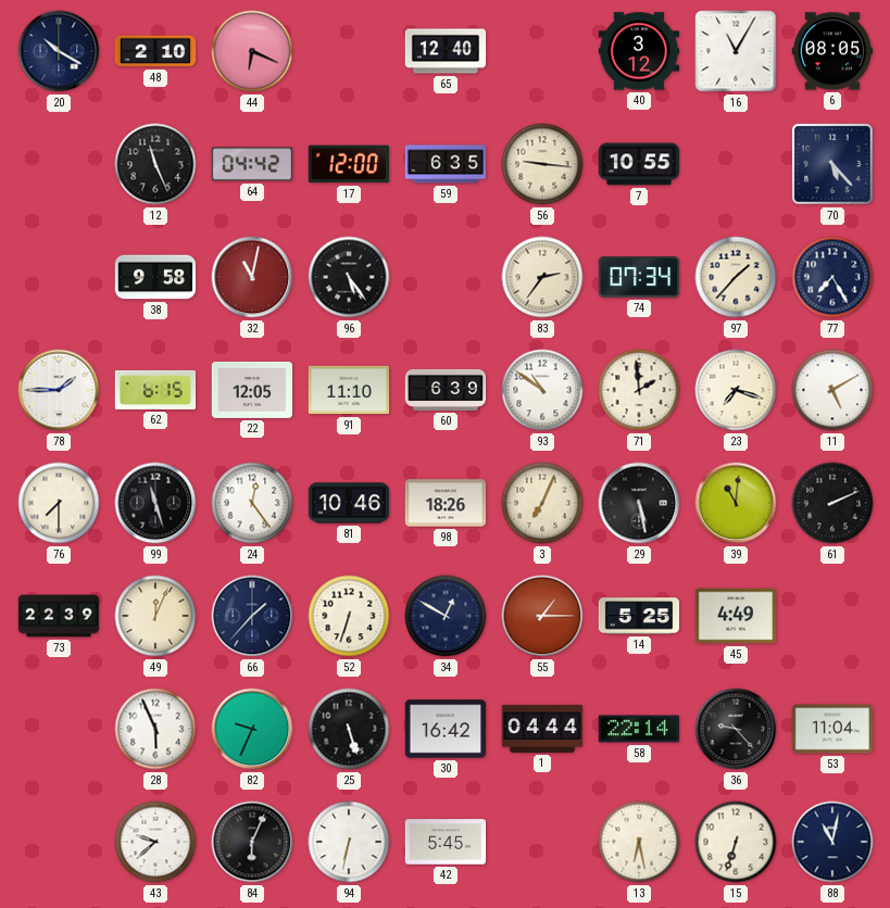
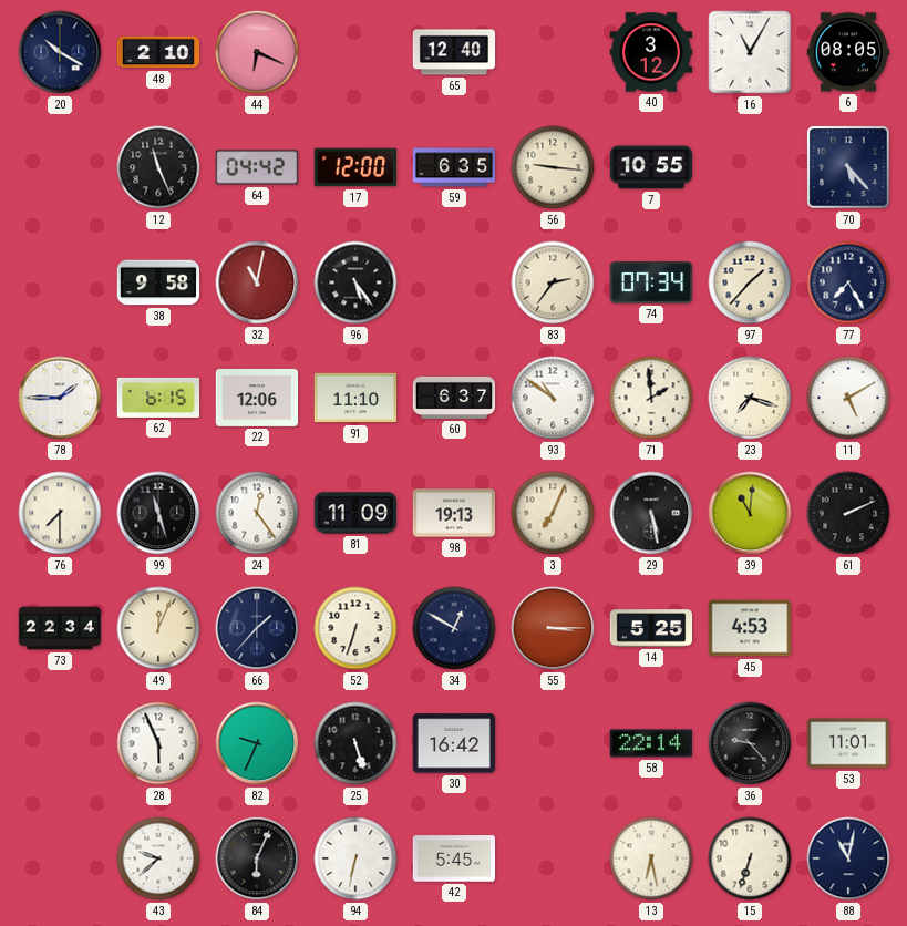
22: 12:05 -> 12:06 (257, 398)
60: 6:39 -> 6:37 (454, 398)
81: 10:46 -> 11:09 (355, 513)
98: 18:26 -> 19:13 (454, 513)
73: 22:39 -> 22:34 (60, 628)
55: 1:15 -> 3:15 (553, 628)
45: 4:49 -> 4:53 (750, 628)
1: 04:44 -> none (542, 729)
53: 11:04 -> 11:01 (848, 743)
